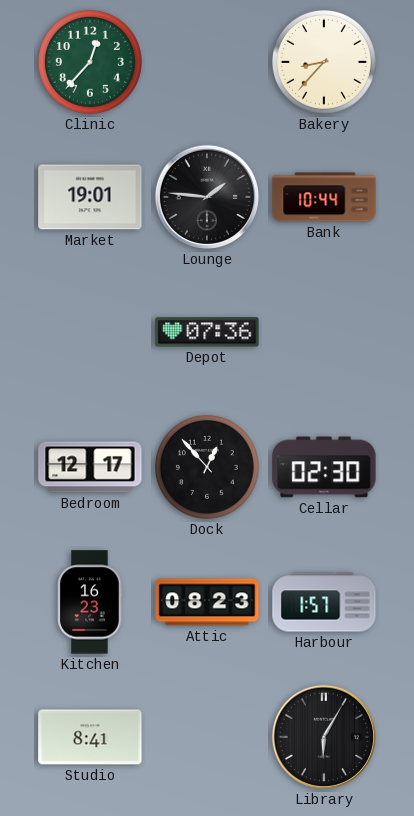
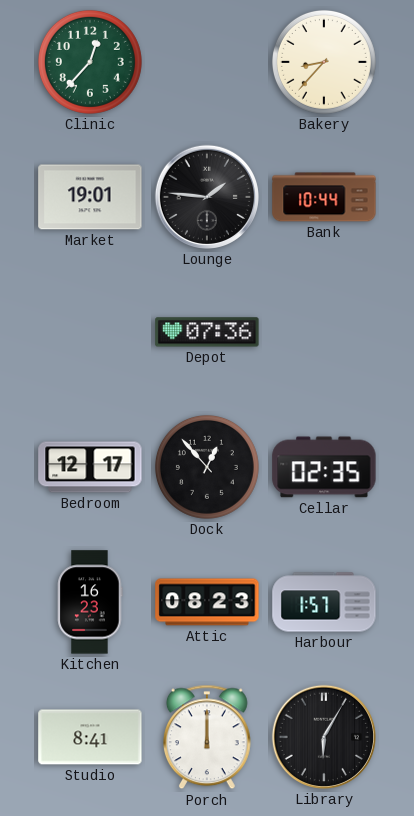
Cellar: 02:30 -> 02:35 (324, 467)
Porch: none -> 12:00 (207, 737)
